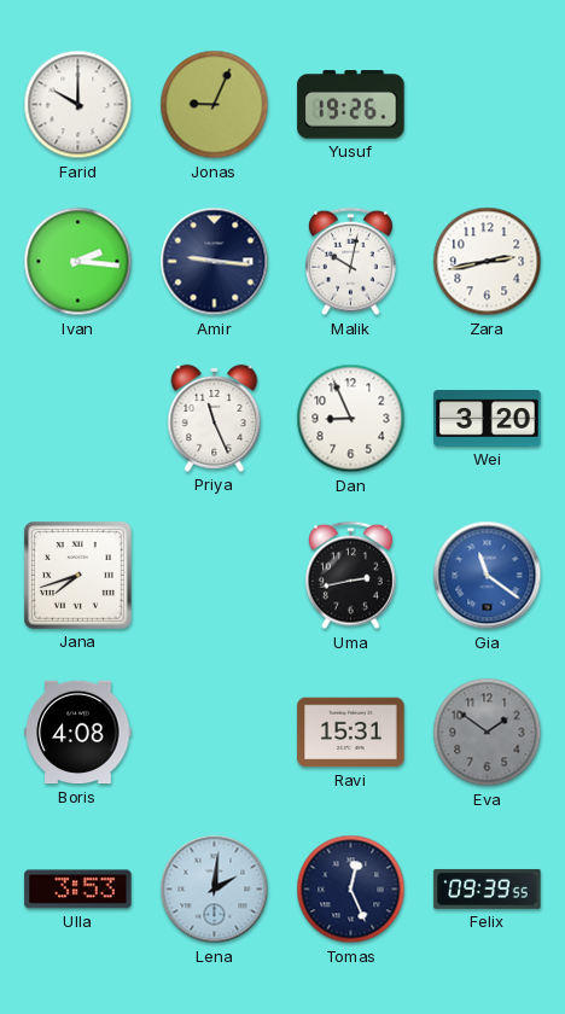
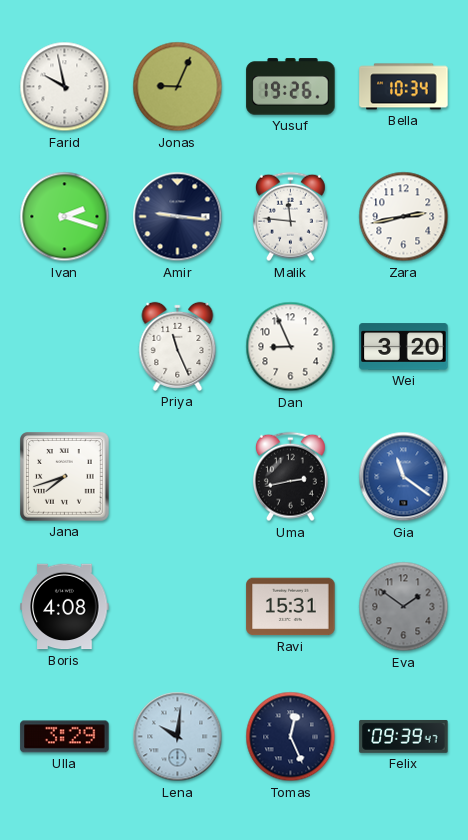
Farid: 10:00 -> 9:58 (65, 87)
Bella: none -> 10:34 (404, 87)
Ivan: 2:16 -> 2:18 (65, 217)
Malik: 10:02 -> 11:46 (290, 217)
Ulla: 3:53 -> 3:29 (65, 737)
Lena: 2:01 -> 10:01 (178, 737)
Felix: 09:39:55 -> 09:39:47 (404, 736)
